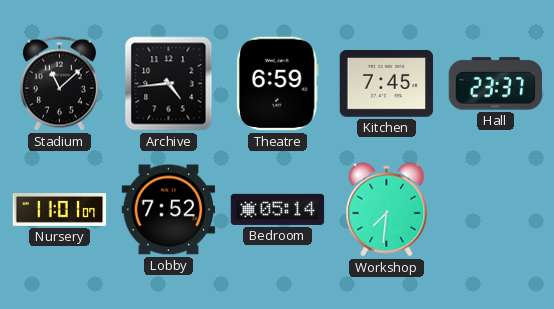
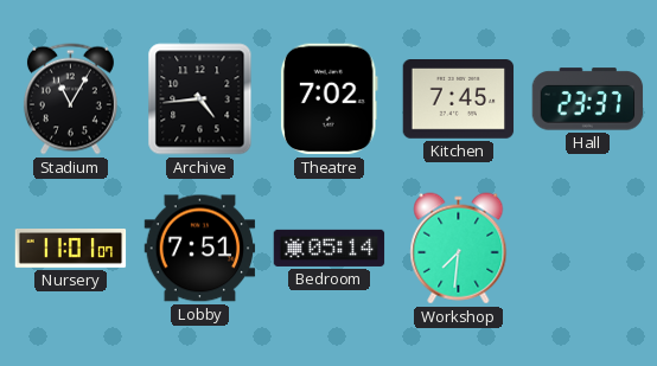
Stadium: 11:08 -> 11:05 (70, 99)
Theatre: 6:59 -> 7:02 (328, 99)
Lobby: 7:52 -> 7:51 (200, 249)
